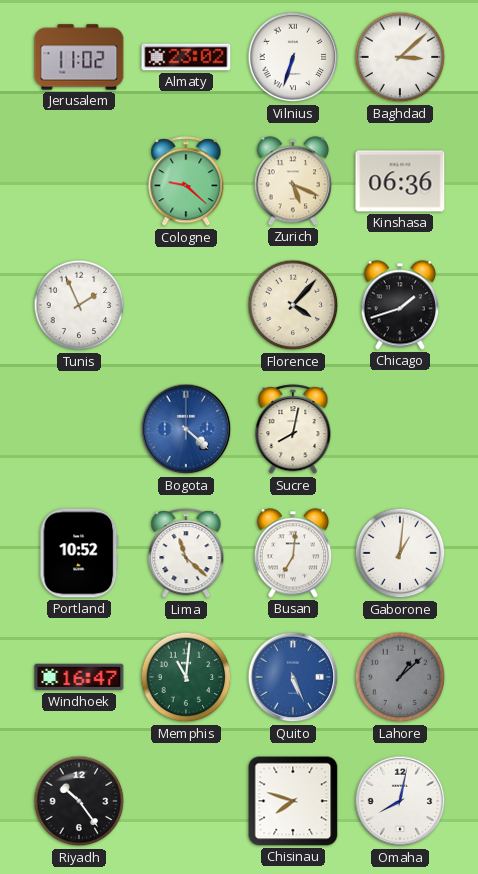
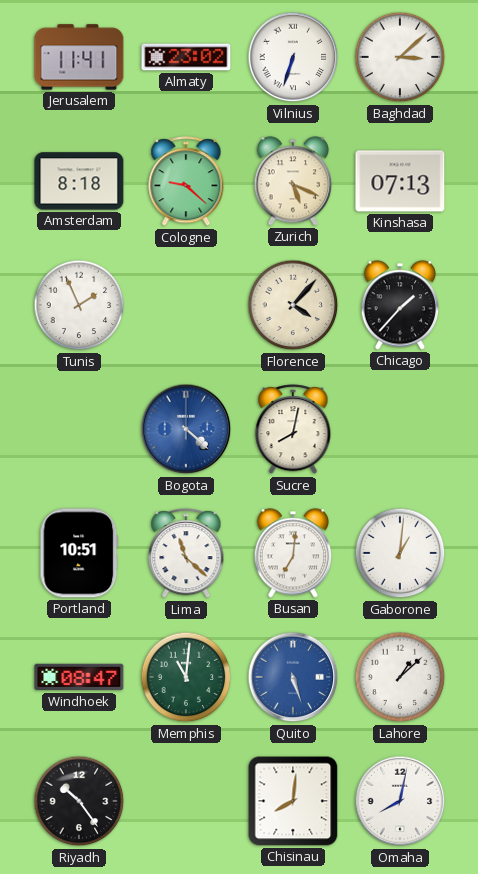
Jerusalem: 11:02 -> 11:41 (79, 57)
Amsterdam: none -> 8:18 (79, 181)
Kinshasa: 06:36 -> 07:13 (400, 181)
Chicago: 1:42 -> 1:37 (400, 305)
Portland: 10:52 -> 10:51 (79, 553)
Windhoek: 16:47 -> 08:47 (79, 677)
Quito: 5:26 -> 5:27 (293, 677)
Lahore dial: grey -> white (400, 677)
Chisinau: 7:48 -> 8:01 (293, 801)
